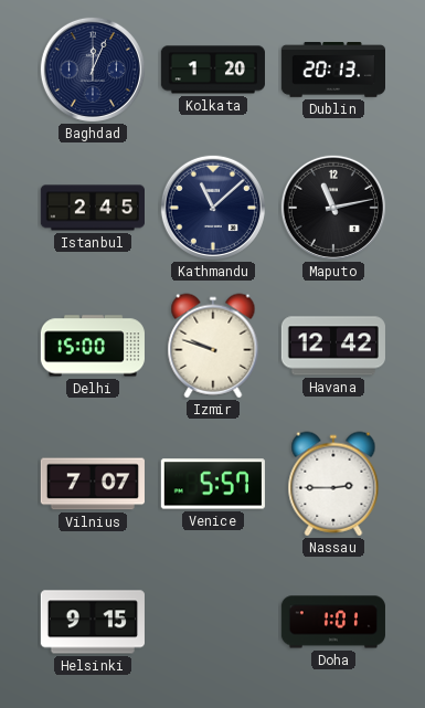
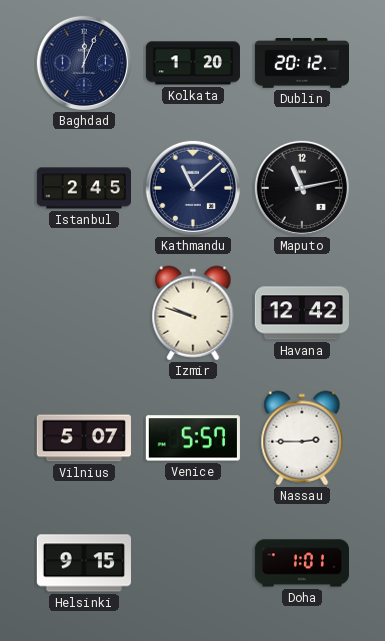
Dublin: 20:13 -> 20:12 (301, 64)
Delhi: 15:00 -> none (93, 346)
Vilnius: 7:07 -> 5:07 (84, 438)
